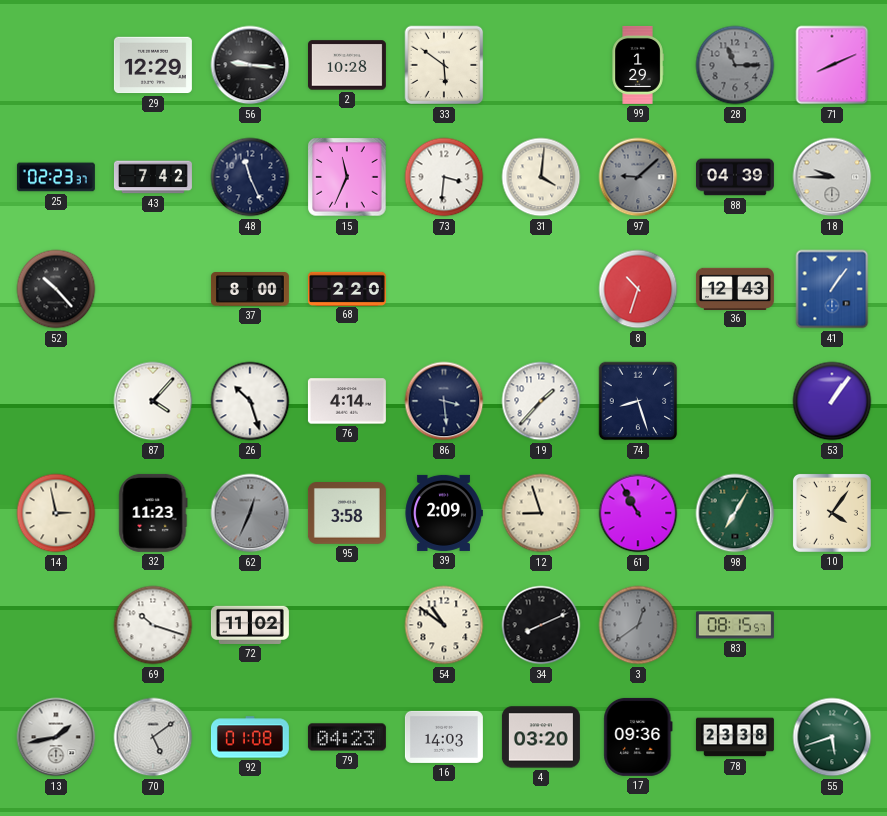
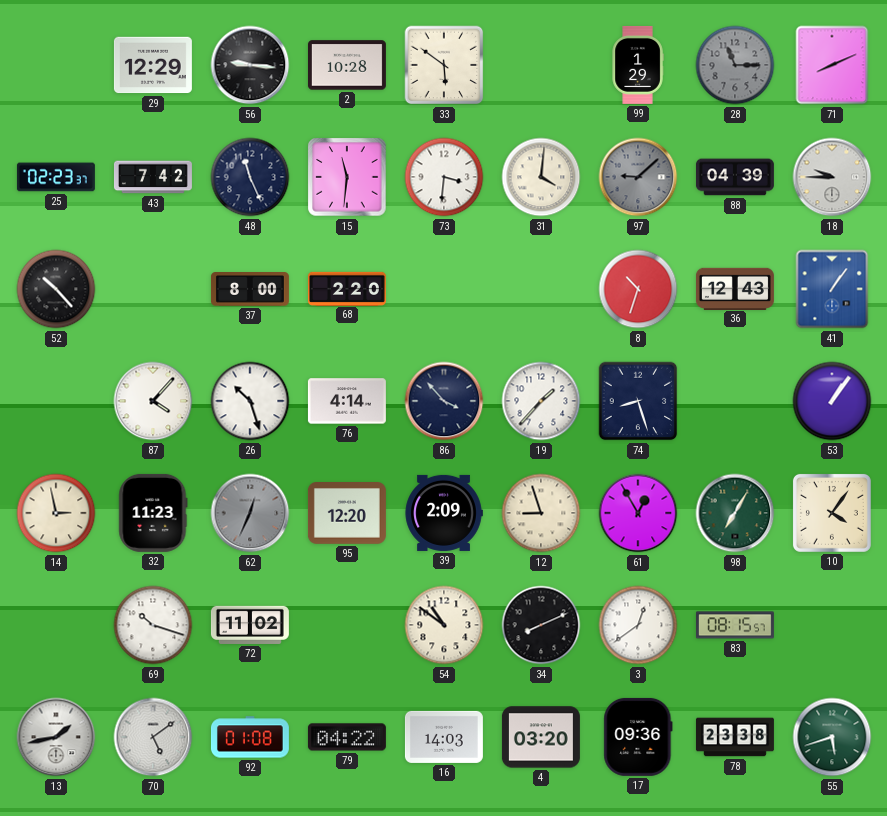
15: 11:34 -> 11:31 (347, 177)
86: 3:29 -> 3:53 (444, 401)
95: 3:58 -> 12:20 (347, 514)
61: 10:55 -> 12:55 (638, 513)
3 dial: grey -> white (638, 625)
79: 04:23 -> 04:22 (347, 737)
